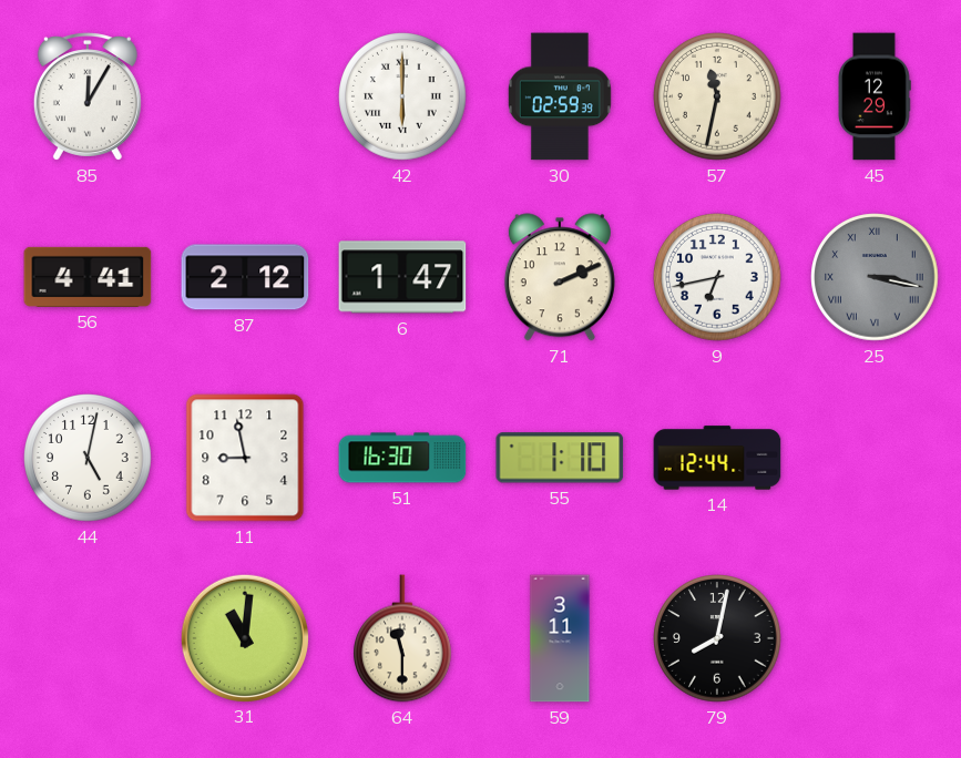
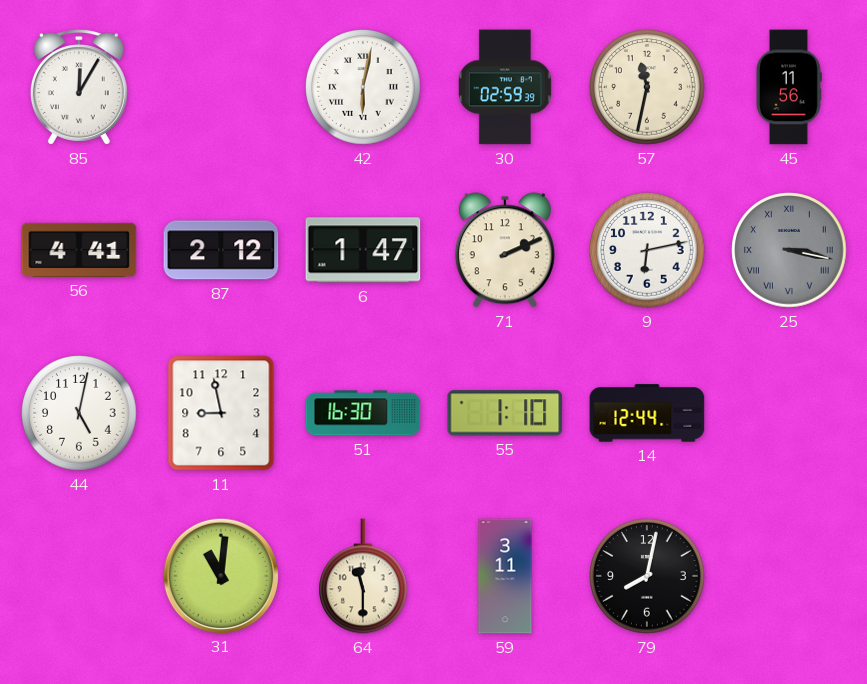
42: 6:00 -> 6:02 (363, 87)
45: 12:29 -> 11:56 (789, 87)
9: 6:43 -> 6:13 (647, 250)
